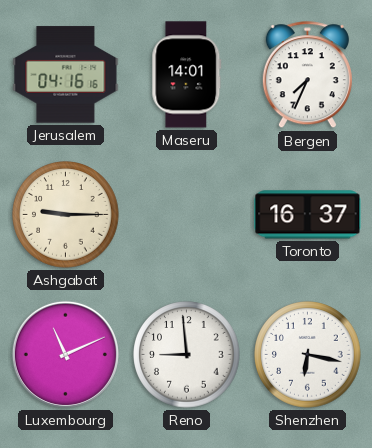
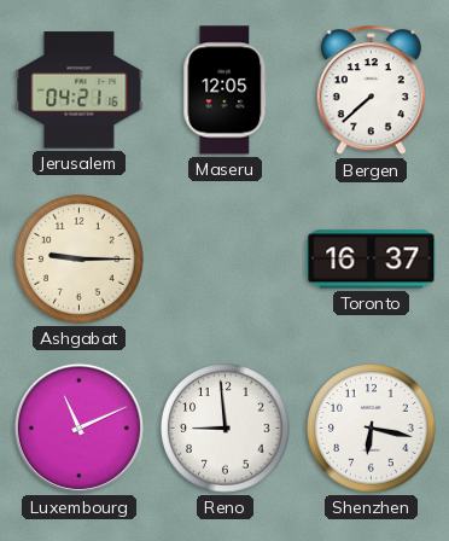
Jerusalem: 04:16 -> 04:21 (80, 91)
Maseru: 14:01 -> 12:05 (226, 91)
Bergen: 7:34 -> 7:38 (371, 91)
